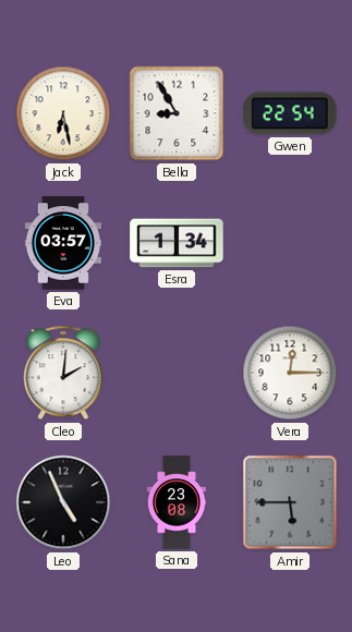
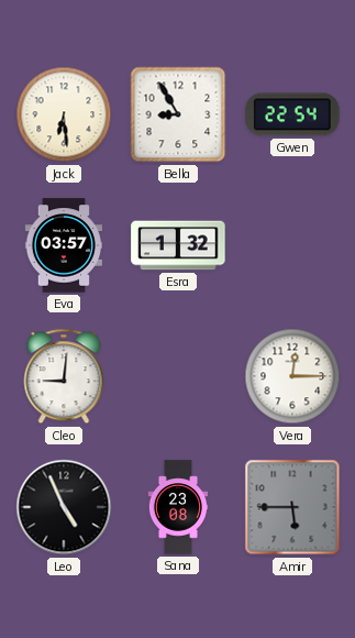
Jack: 6:28 -> 6:29 (64, 114)
Esra: 1:34 -> 1:32 (178, 245)
Cleo: 2:01 -> 9:01 (64, 376)
